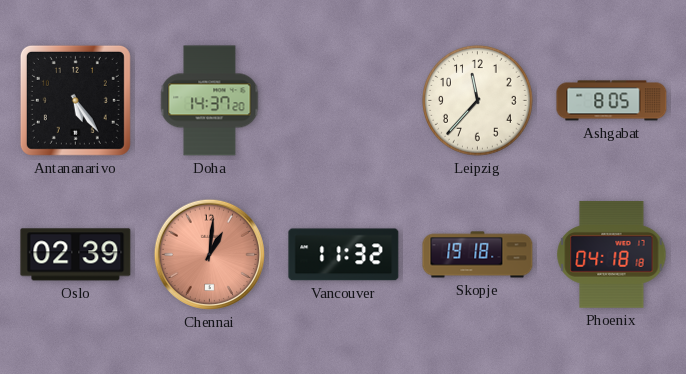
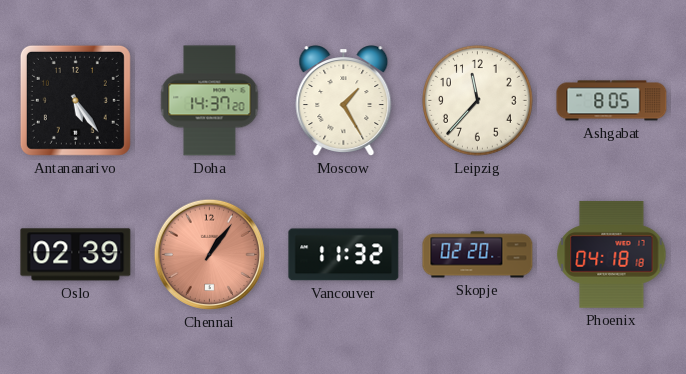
Moscow: none -> 1:25 (344, 101)
Chennai: 1:01 -> 1:06 (209, 254)
Skopje: 19:18 -> 02:20 (478, 255)
